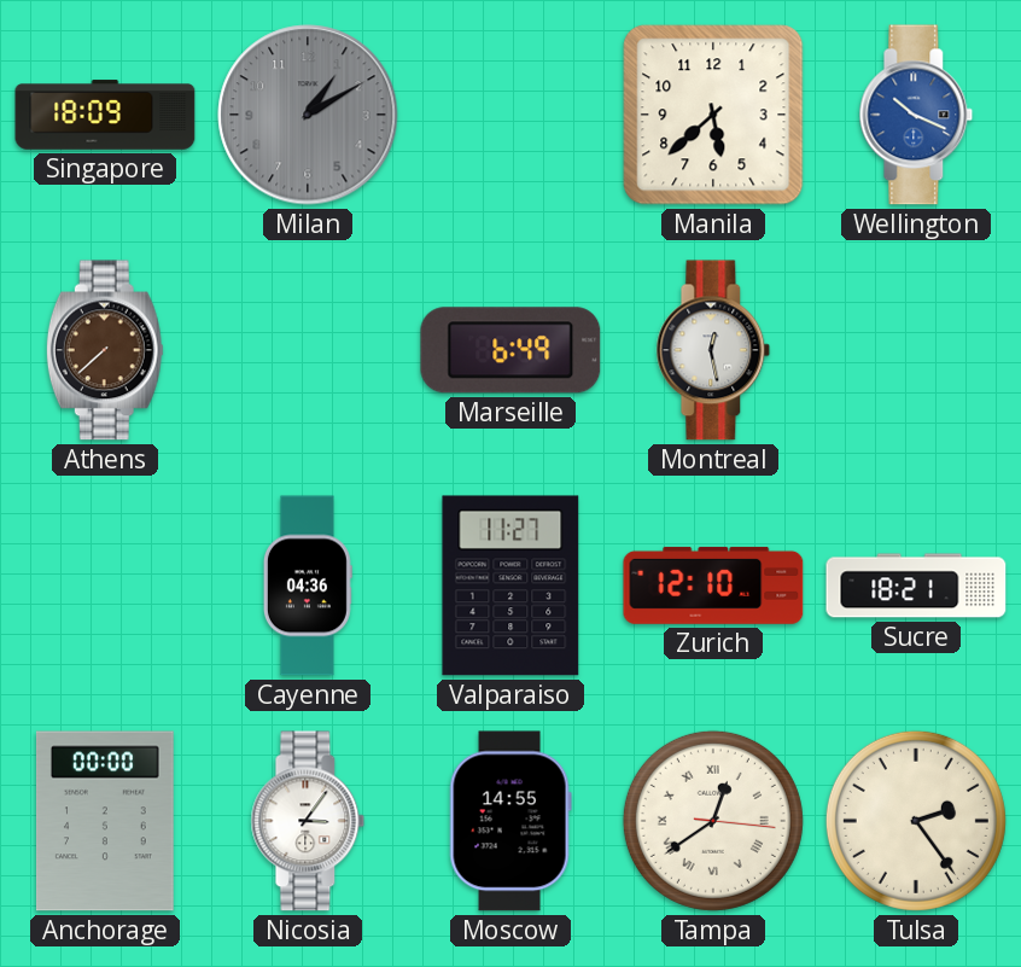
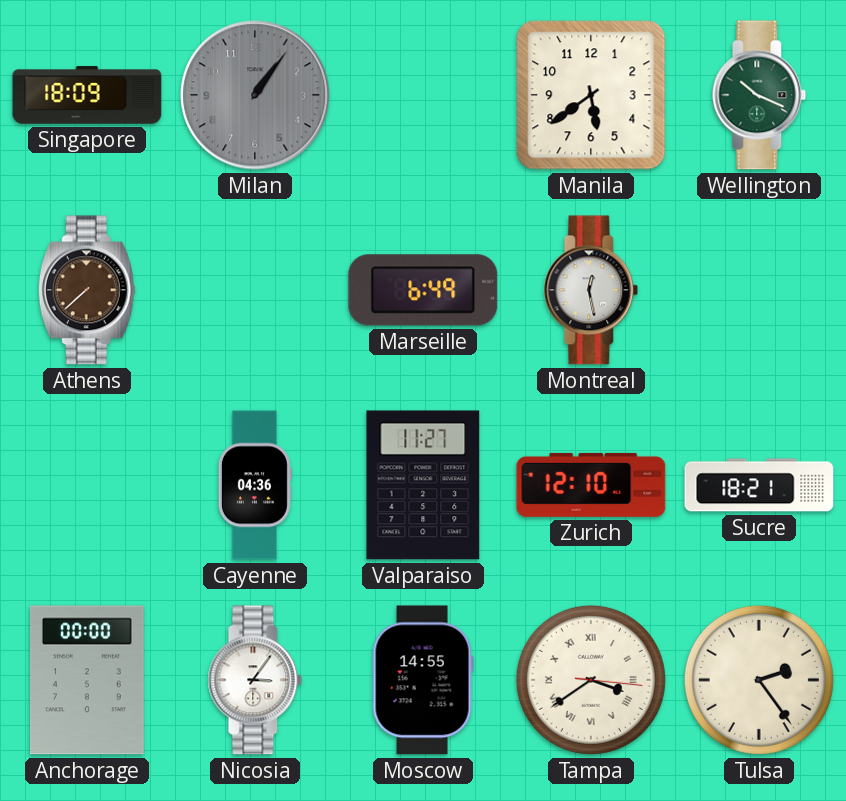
Milan: 1:10 -> 1:06 (255, 95)
Manila: 5:38 -> 5:39 (591, 95)
Wellington dial: blue -> green (759, 95)
Tampa: 12:39 -> 3:39 (591, 680)
